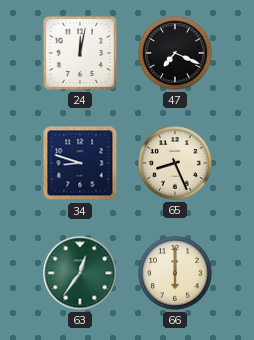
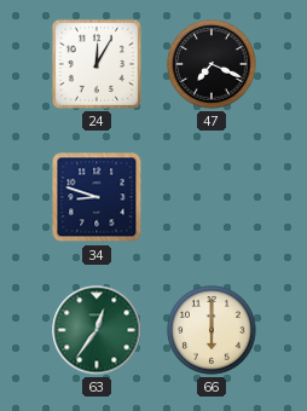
24: 12:02 -> 12:05 (97, 64)
65: 8:26 -> none (175, 163)
